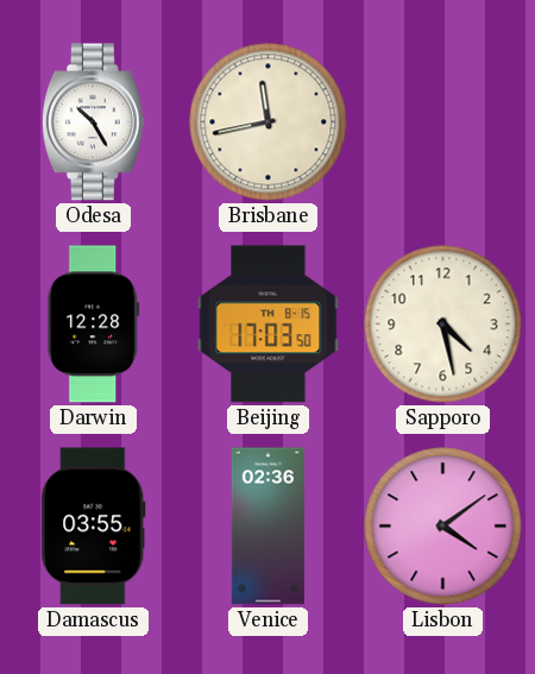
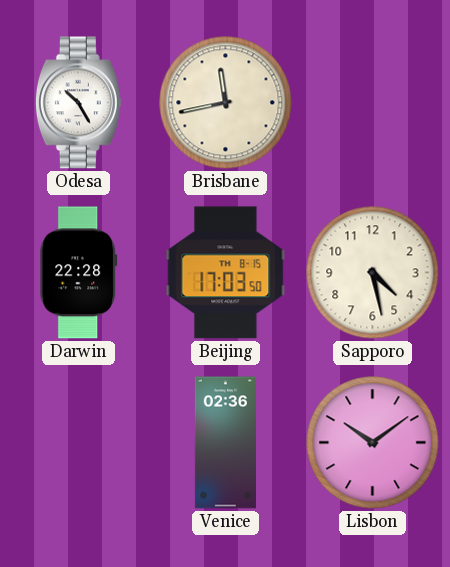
Darwin: 12:28 -> 22:28 (79, 273)
Damascus: 03:55 -> none (94, 527)
Lisbon: 4:09 -> 10:09 (373, 443)
